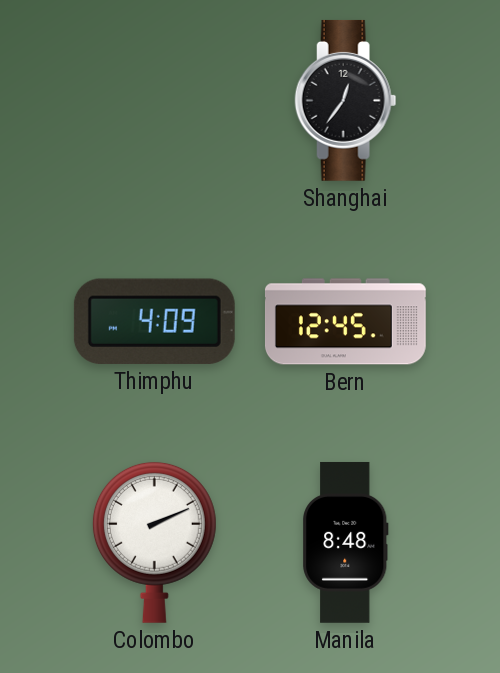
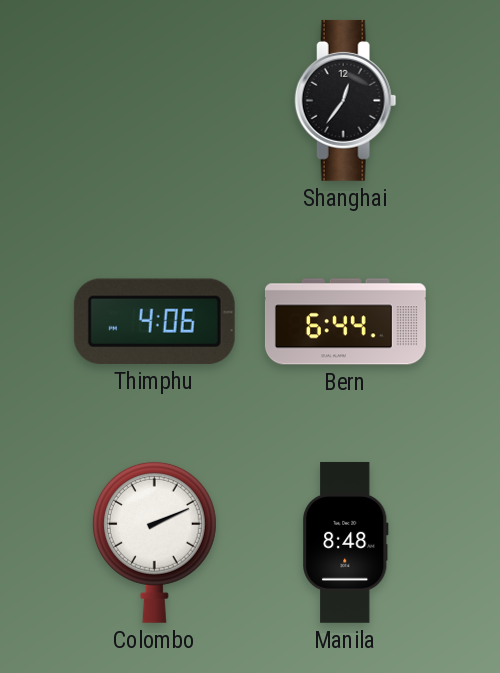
Thimphu: 4:09 -> 4:06 (154, 321)
Bern: 12:45 -> 6:44 (345, 322)
